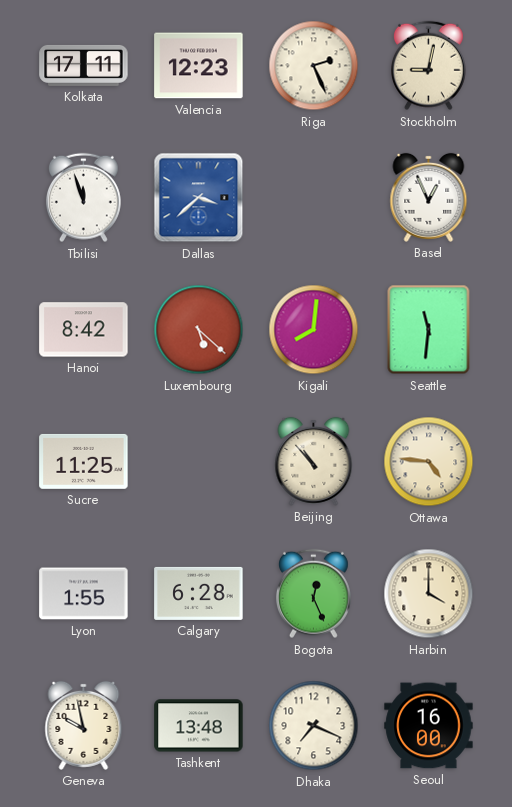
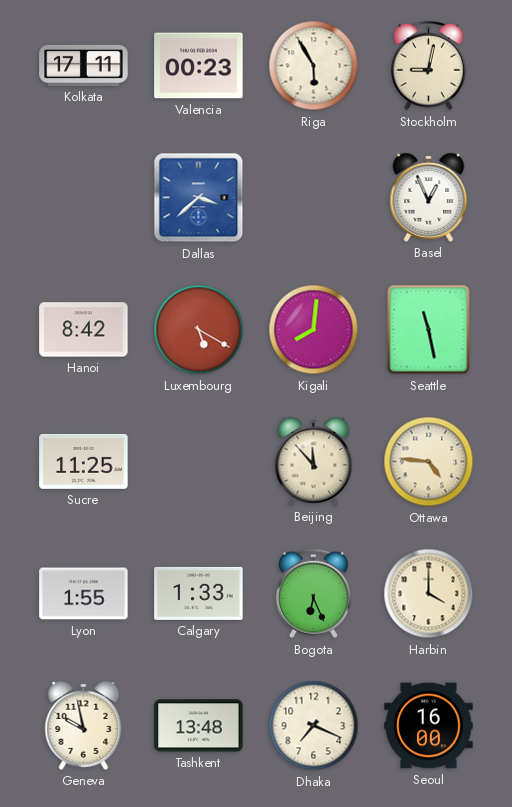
Valencia: 12:23 -> 00:23 (199, 66)
Riga: 2:26 -> 5:55 (314, 66)
Tbilisi: 11:57 -> none (83, 198)
Luxembourg: 5:22 -> 5:20 (199, 330)
Seattle: 11:31 -> 11:28 (429, 330)
Beijing: 10:53 -> 11:53 (314, 461)
Calgary: 6:28 -> 1:33 (199, 593)
Bogota: 12:26 -> 6:26 (313, 594)
